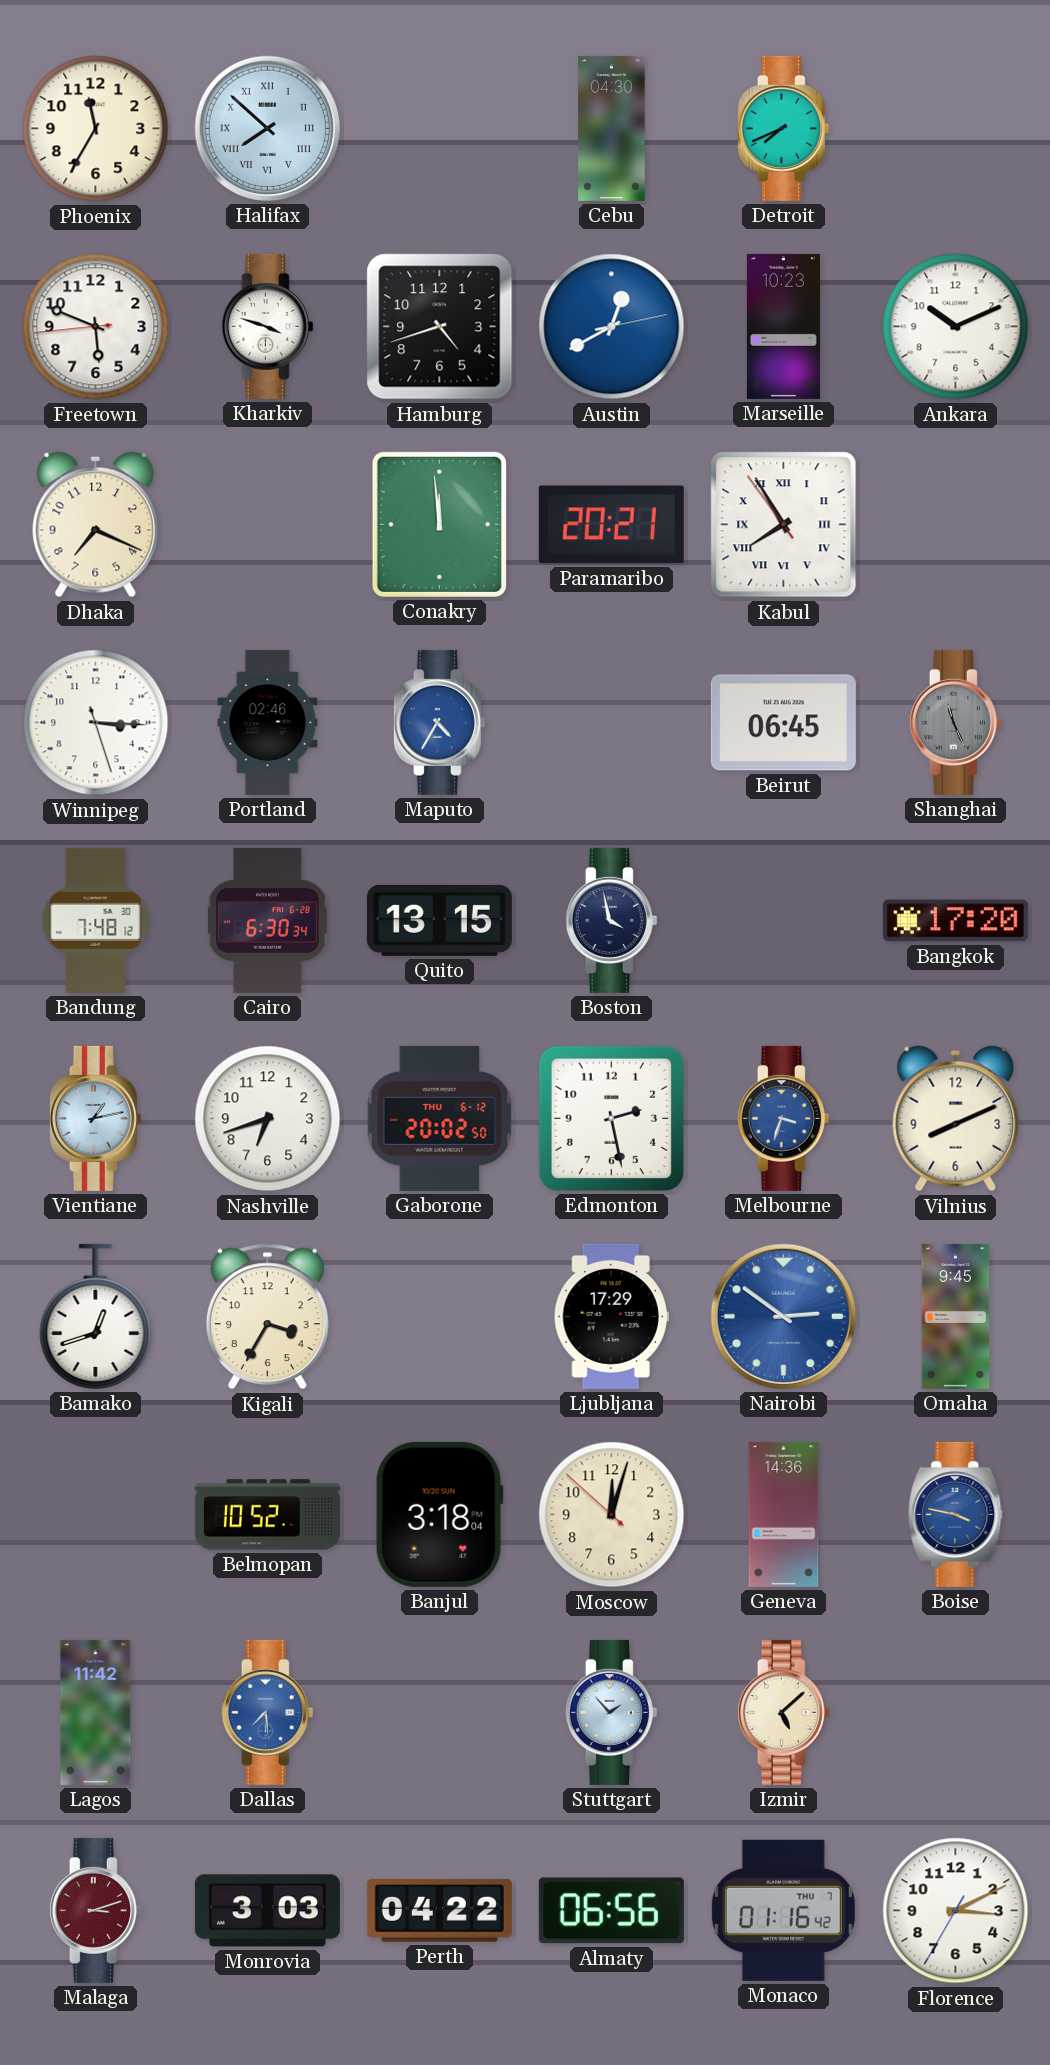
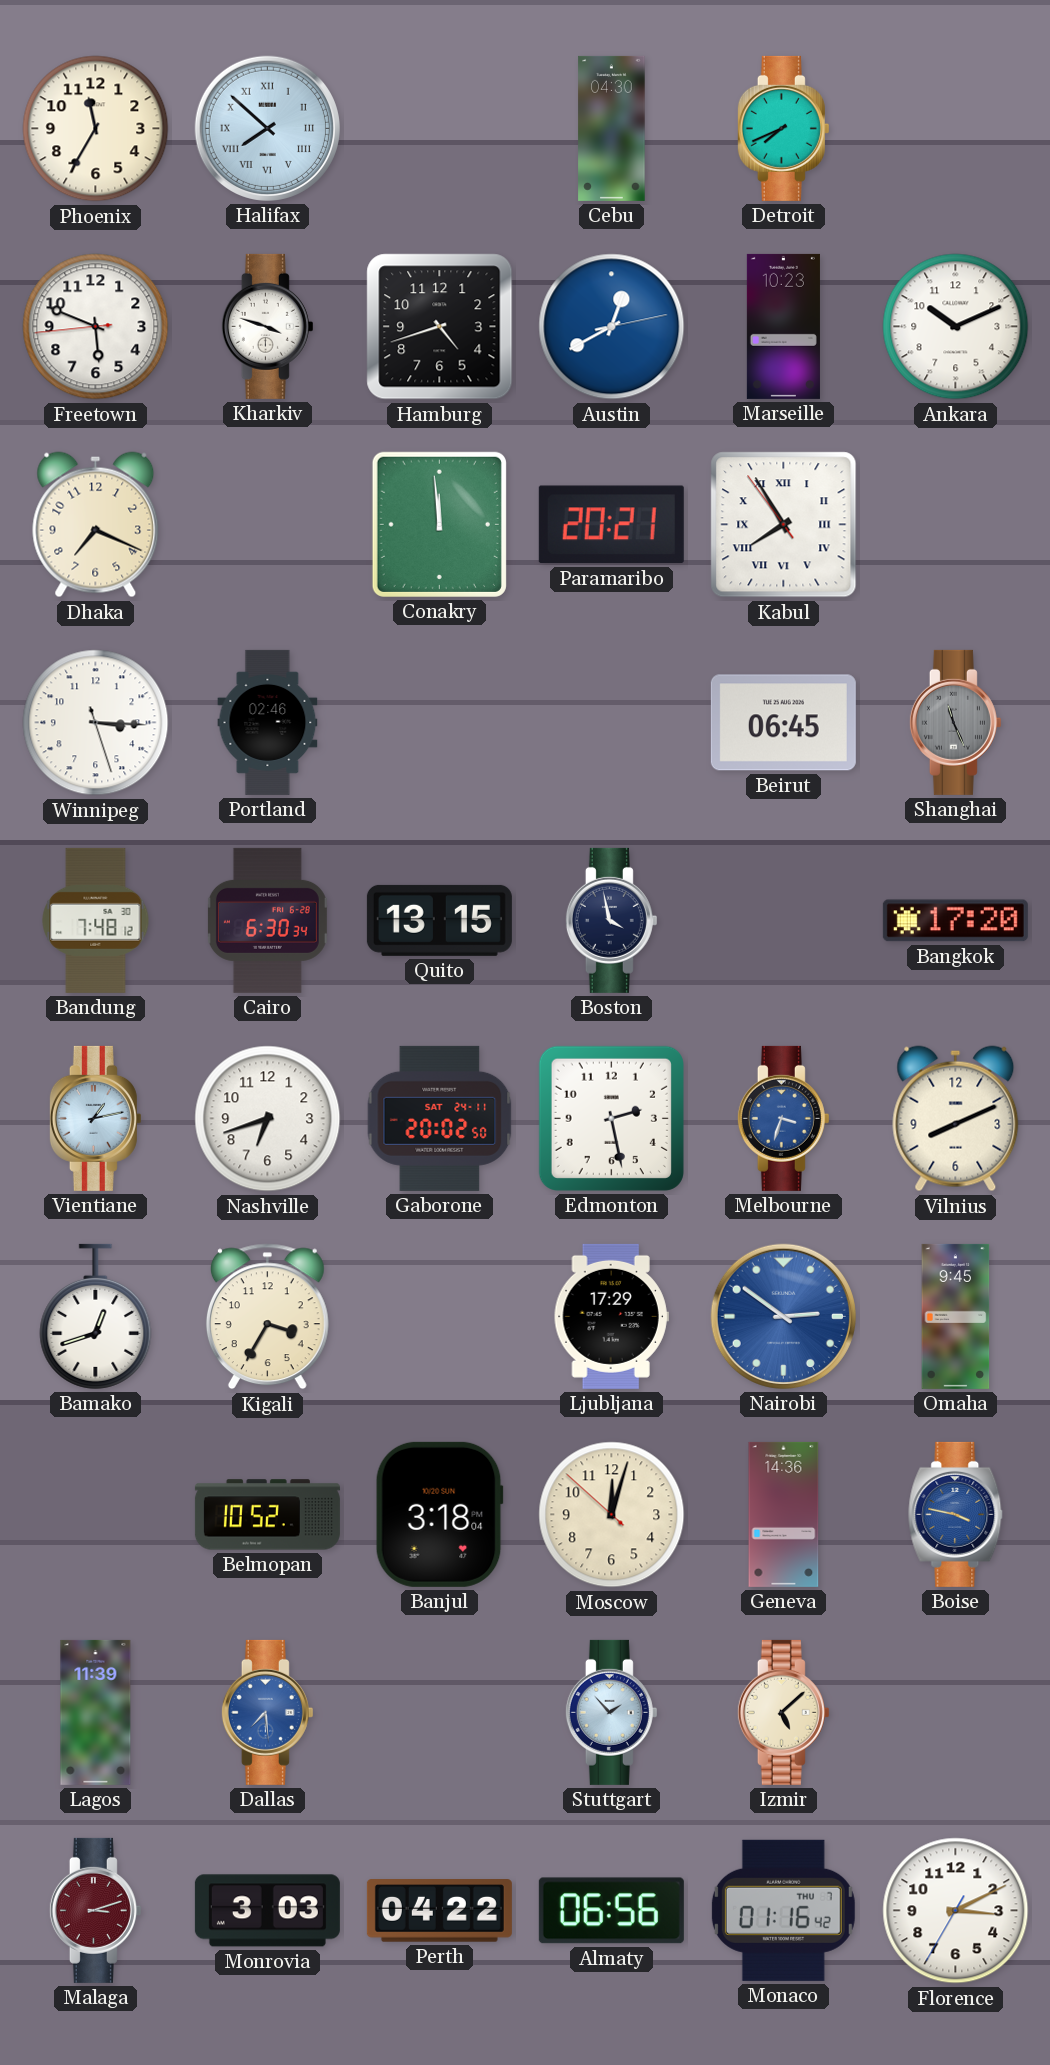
Maputo: 4:35 -> none (439, 722)
Gaborone date: THU 6-12 -> SAT 24-11 (440, 1118)
Lagos: 11:42 -> 11:39 (96, 1712)
